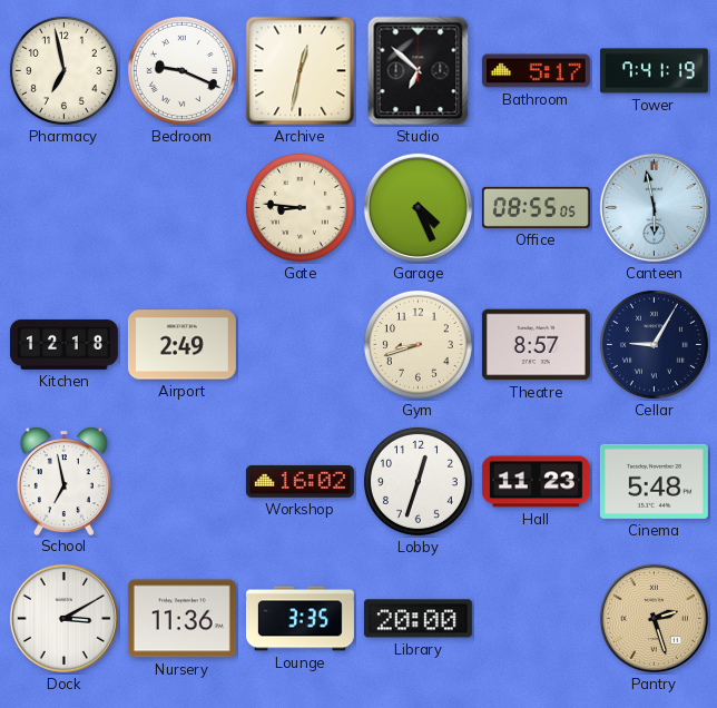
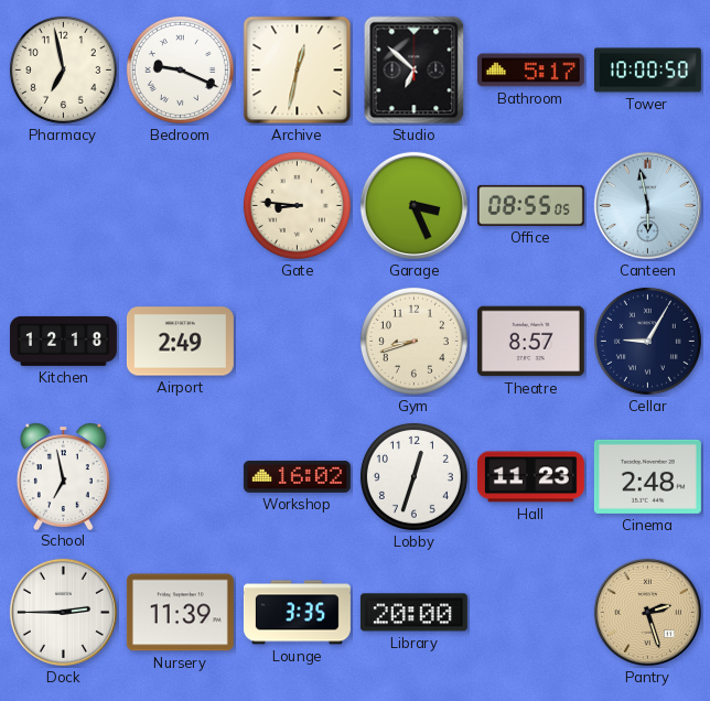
Tower: 7:41 -> 10:00 (647, 71)
Garage: 4:26 -> 3:26 (413, 205)
Cinema: 5:48 -> 2:48 (647, 476)
Dock: 3:10 -> 2:45 (63, 612)
Nursery: 11:36 -> 11:39 (180, 613)
